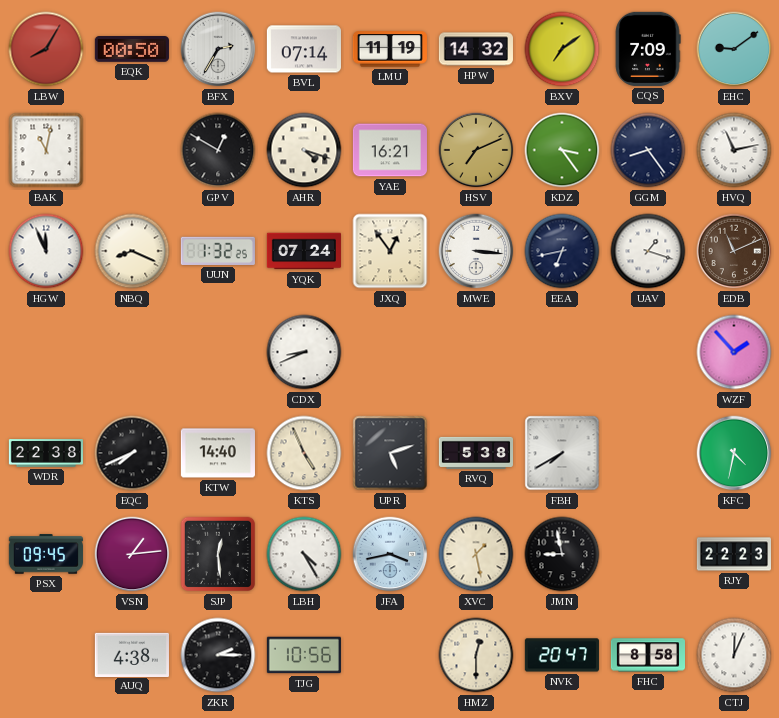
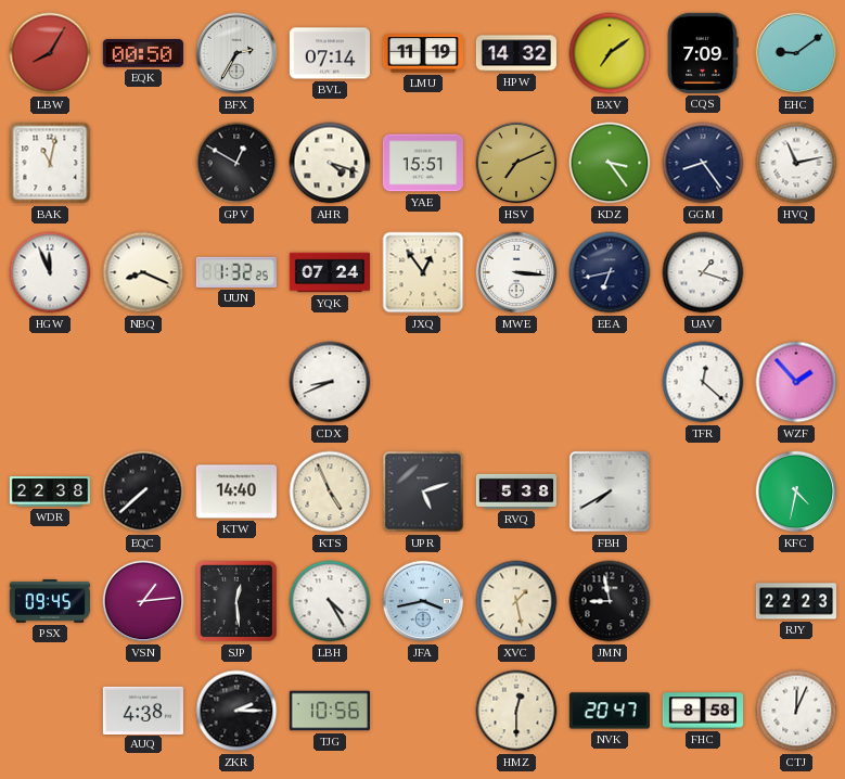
YAE: 16:21 -> 15:51 (423, 163)
EDB: 11:11 -> none (734, 251)
TFR: none -> 12:22 (703, 382)
EQC: 7:41 -> 7:38 (143, 491)
